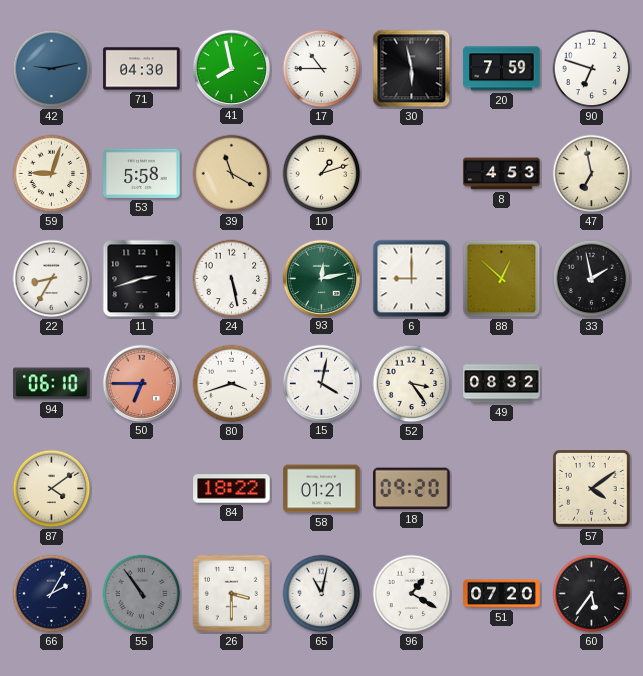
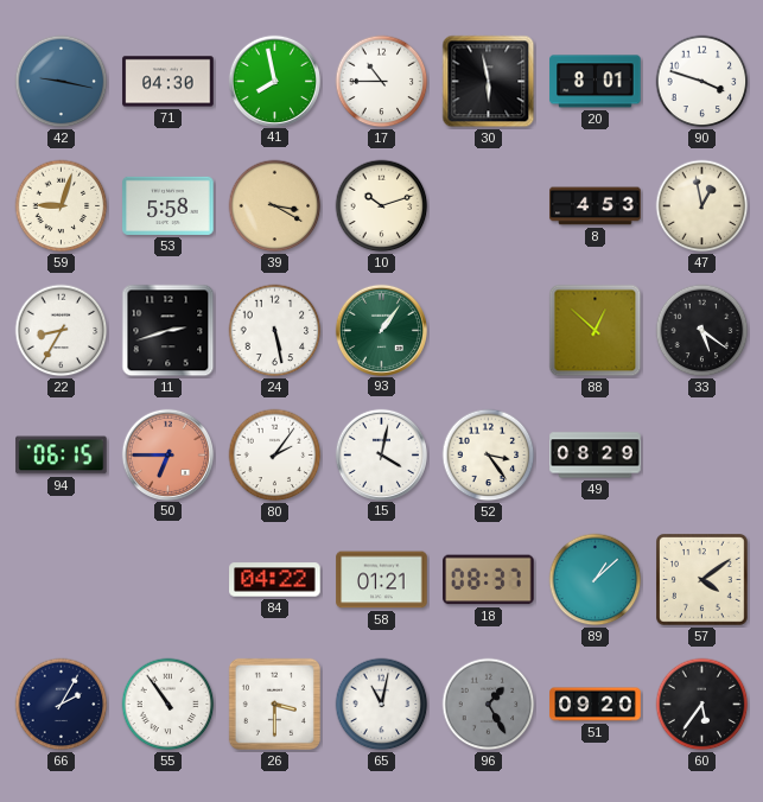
42: 9:13 -> 9:17 (62, 82)
20: 7:59 -> 8:01 (596, 82)
90: 6:48 -> 3:48 (702, 82)
39: 11:20 -> 3:20 (275, 206)
10: 1:12 -> 10:12 (382, 206)
47: 6:58 -> 12:58 (702, 206)
93: 12:13 -> 1:06 (381, 330)
6: 9:00 -> none (412, 279)
33: 1:58 -> 5:21 (702, 331)
94: 06:10 -> 06:15 (62, 456)
80: 3:42 -> 2:06 (275, 456)
49: 08:32 -> 08:29 (596, 456)
87: 4:09 -> none (52, 489)
84: 18:22 -> 04:22 (275, 580)
18: 09:20 -> 08:37 (489, 580)
89: none -> 1:08 (596, 580)
55 dial: grey -> white (169, 705)
96: 1:20 -> 1:25 (489, 705)
96 dial: white -> grey (489, 705)
51: 07:20 -> 09:20 (596, 705)
